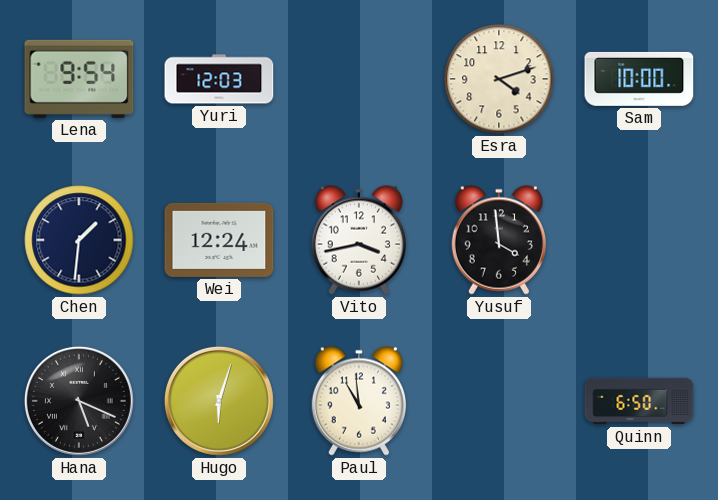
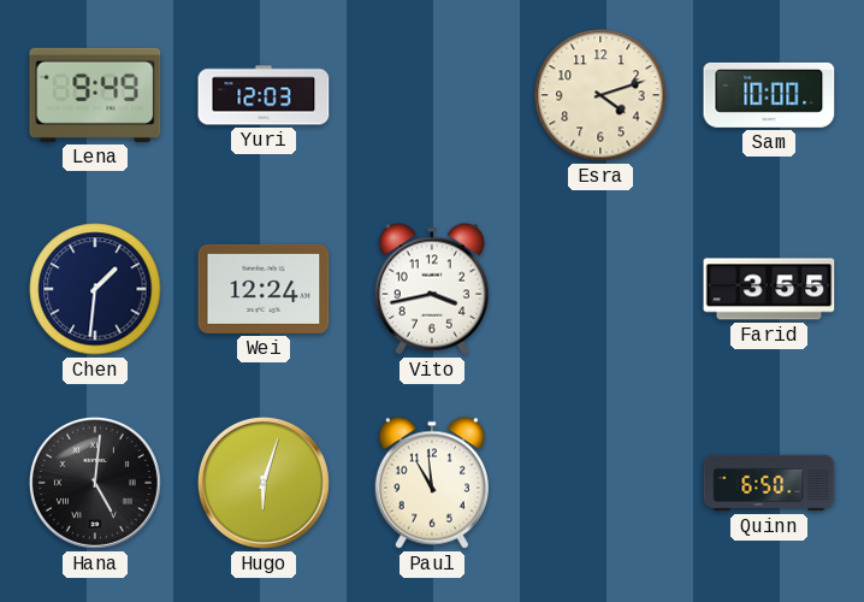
Lena: 9:54 -> 9:49 (95, 95)
Yusuf: 3:59 -> none (499, 240)
Farid: none -> 3:55 (769, 289)
Hana: 5:19 -> 5:01 (95, 483)
